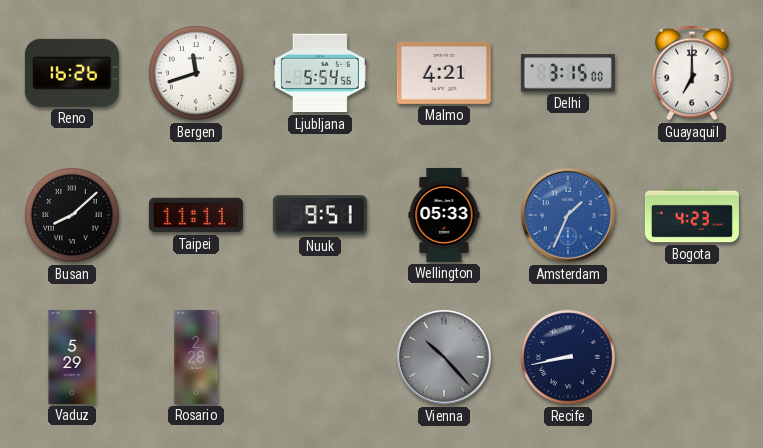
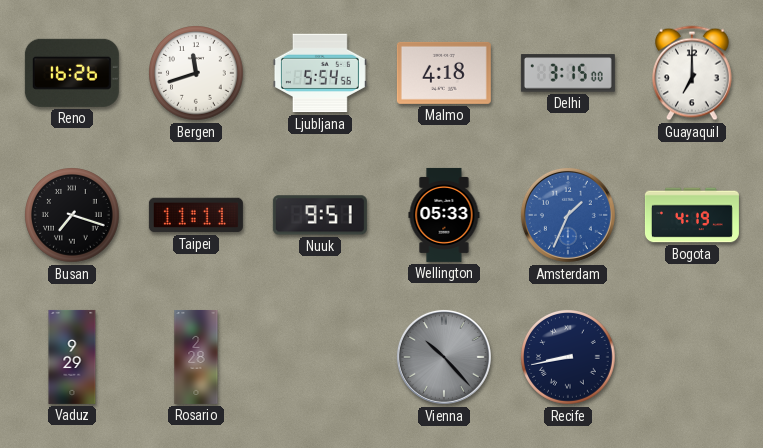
Malmo: 4:21 -> 4:18 (444, 73)
Busan: 8:08 -> 7:18 (73, 216)
Bogota: 4:23 -> 4:19 (692, 215)
Vaduz: 5:29 -> 9:29 (72, 357)
